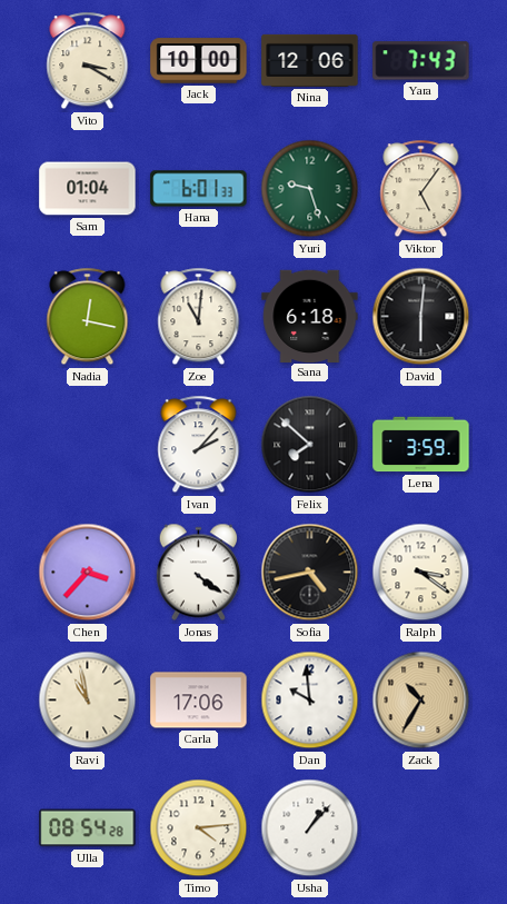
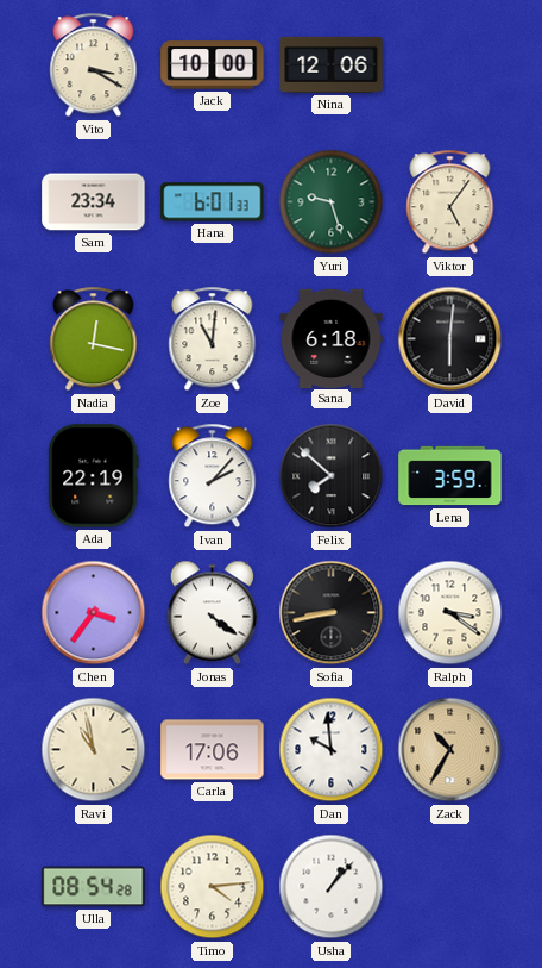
Yara: 7:43 -> none (421, 61)
Sam: 01:04 -> 23:34 (94, 202)
Ada: none -> 22:19 (94, 476)
Chen: 3:37 -> 3:36 (94, 613)
Sofia: 4:43 -> 8:43 (332, 613)
